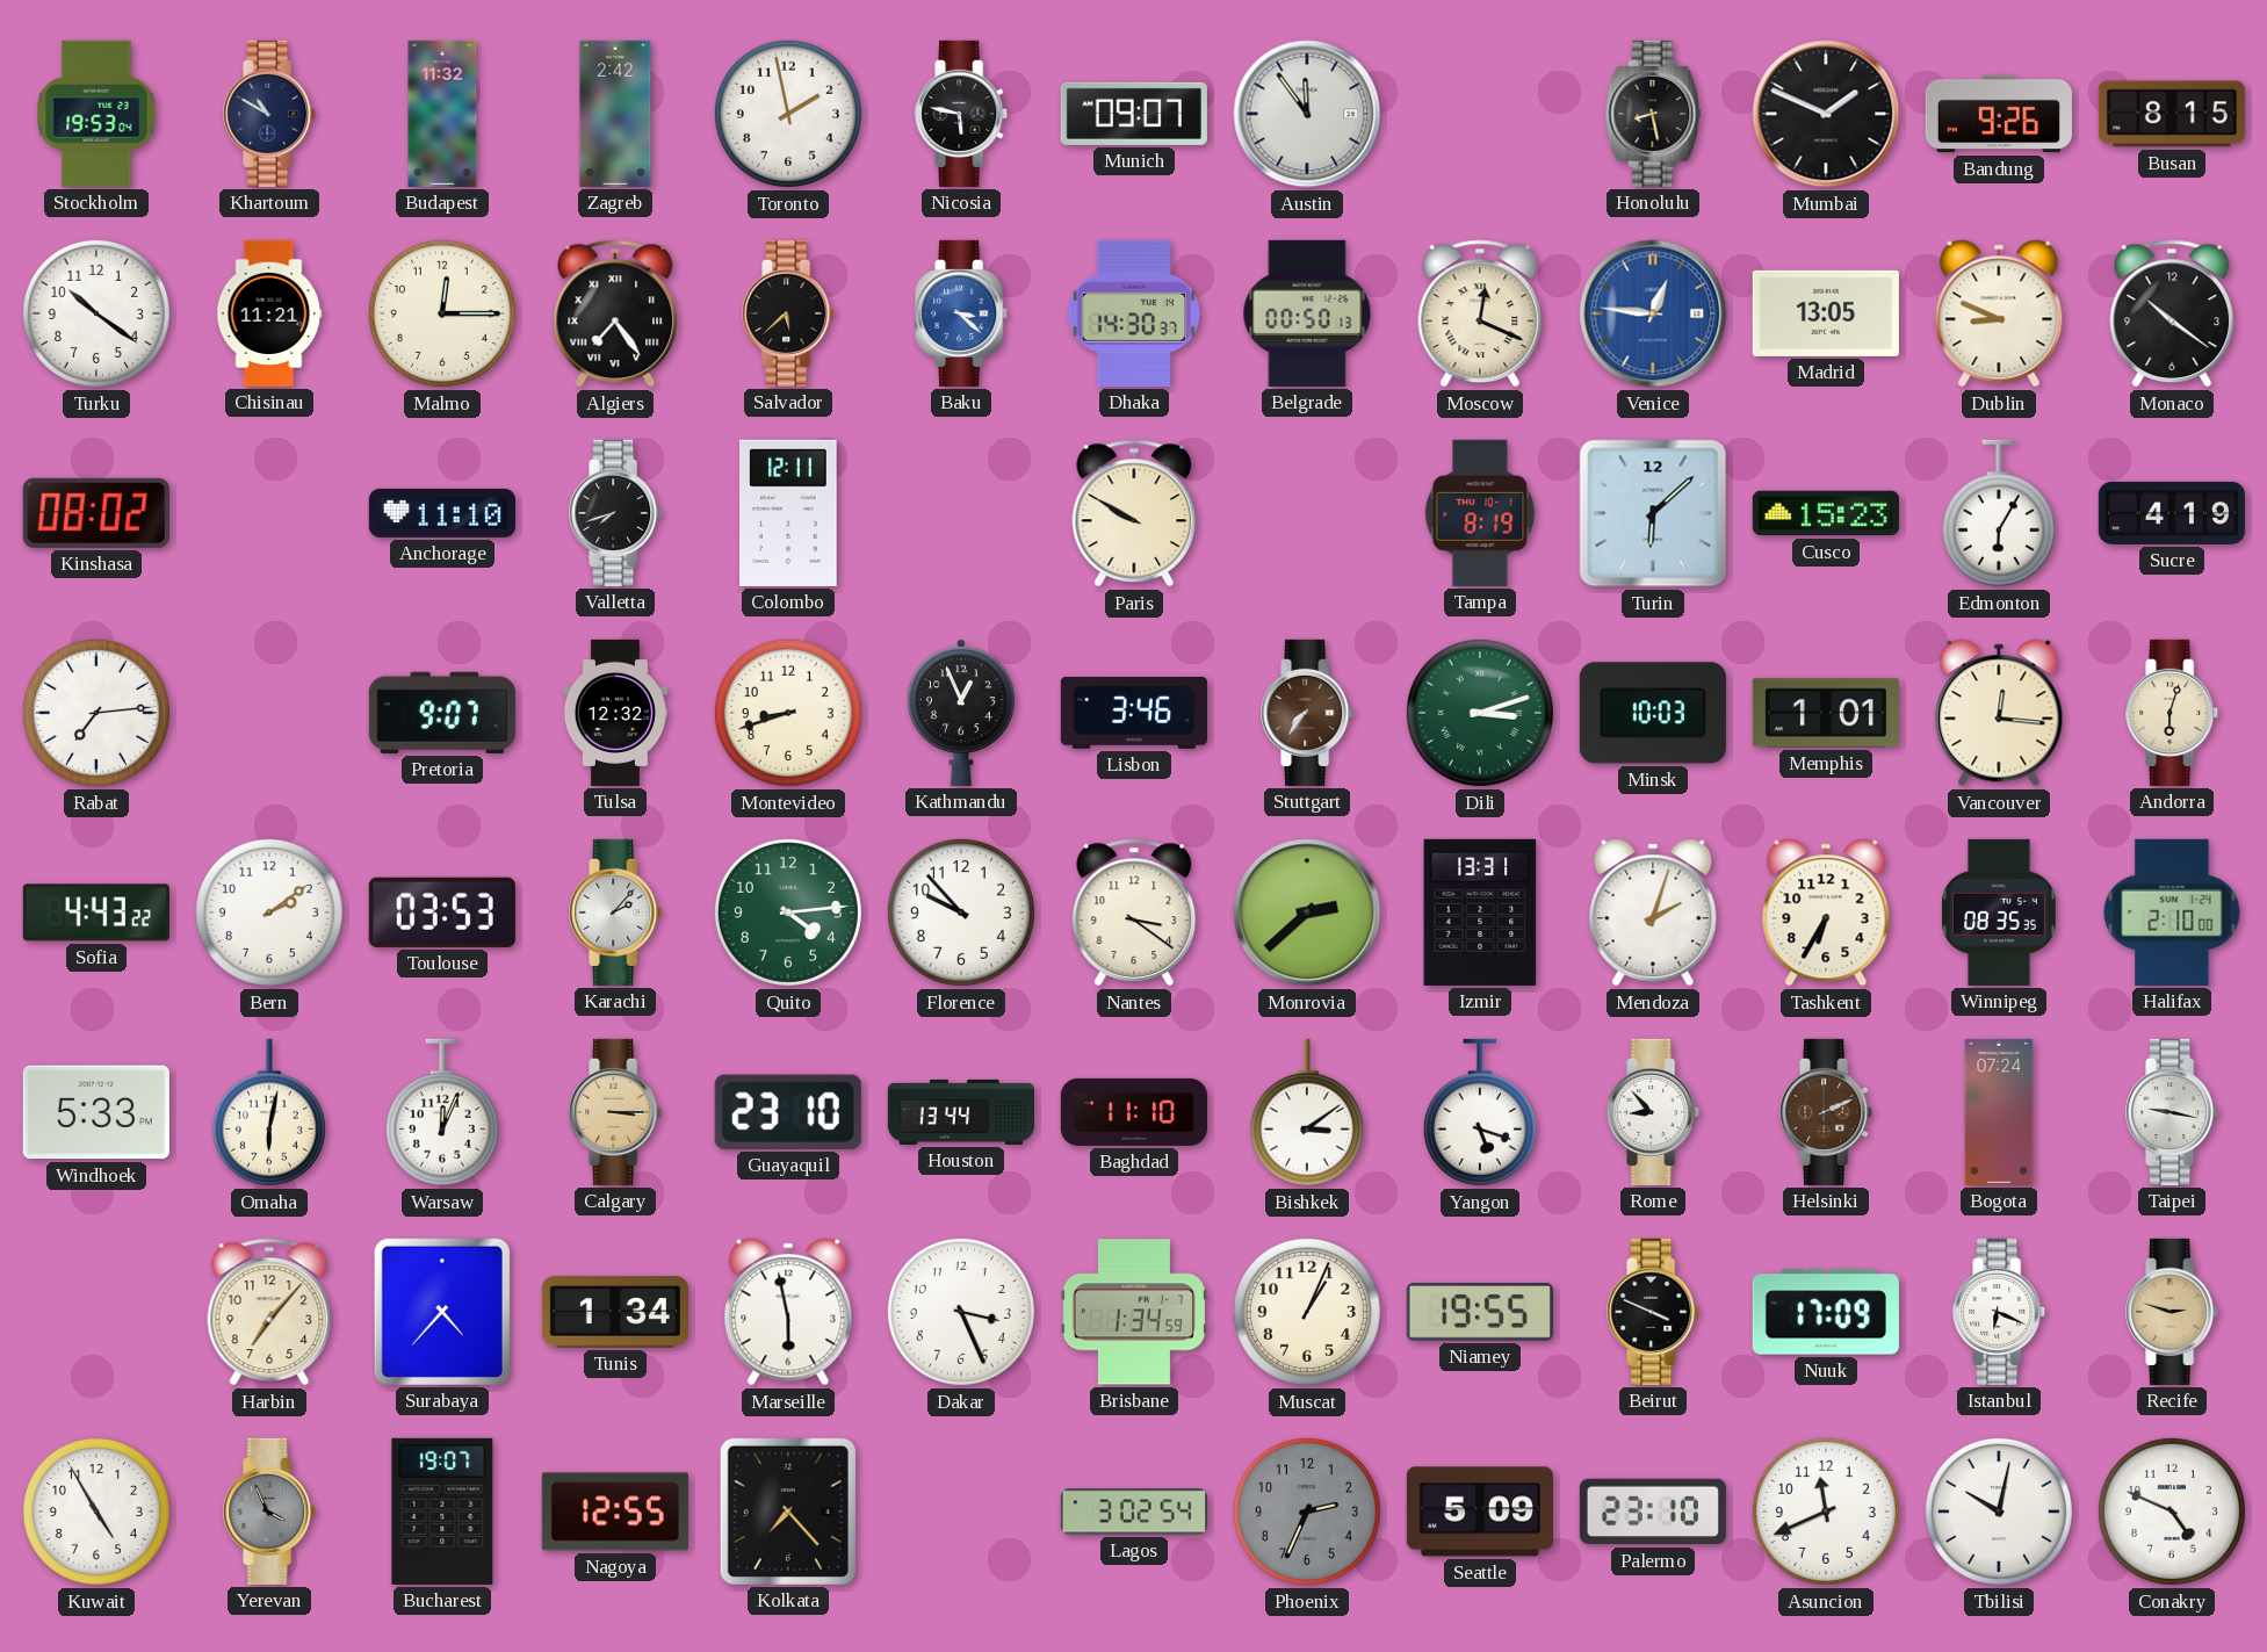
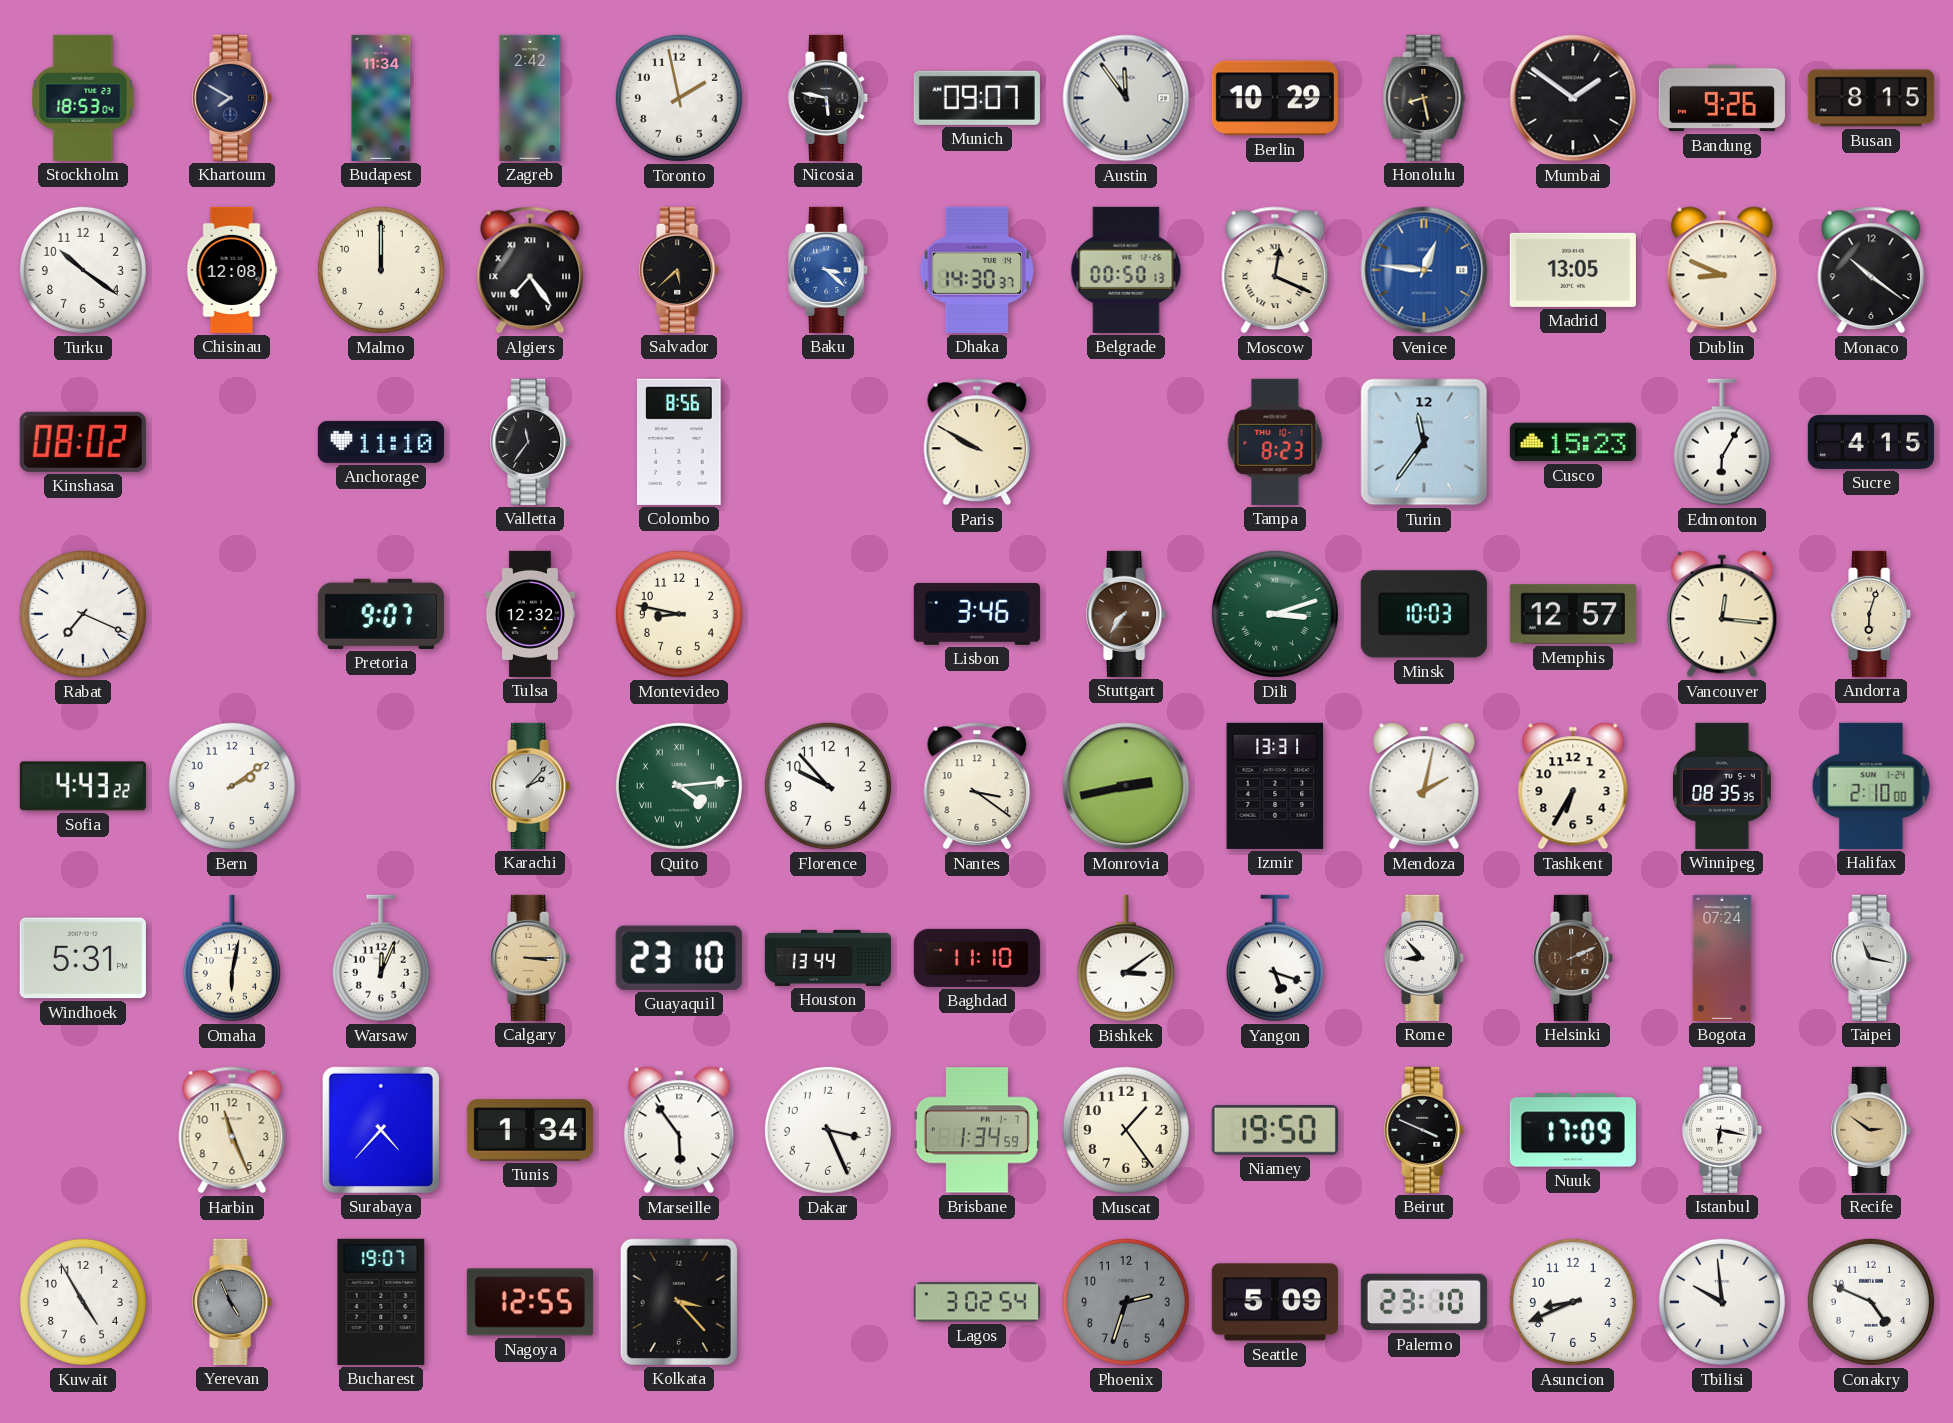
Stockholm: 19:53 -> 18:53 (83, 98)
Khartoum: 10:50 -> 7:50 (233, 98)
Budapest: 11:32 -> 11:34 (381, 98)
Berlin: none -> 10:29 (1275, 98)
Mumbai: 1:49 -> 1:51 (1573, 98)
Chisinau: 11:21 -> 12:08 (232, 270)
Malmo: 12:15 -> 12:00 (381, 270)
Valletta: 7:42 -> 11:36 (531, 442)
Colombo: 12:11 -> 8:56 (680, 442)
Tampa: 8:19 -> 8:23 (1275, 442)
Turin: 6:08 -> 11:36 (1424, 442)
Sucre: 4:19 -> 4:15 (1871, 442)
Rabat: 7:14 -> 7:19 (83, 614)
Montevideo: 8:42 -> 8:47 (679, 614)
Kathmandu: 12:56 -> none (962, 713)
Memphis: 1:01 -> 12:57 (1573, 614)
Toulouse: 03:53 -> none (442, 912)
Quito numerals: Arabic -> Roman (679, 786)
Monrovia: 2:38 -> 2:43 (1126, 786)
Mendoza: 2:03 -> 2:02 (1424, 786)
Windhoek: 5:33 -> 5:31 (83, 958)
Taipei: 9:17 -> 11:17 (1872, 958)
Harbin: 7:07 -> 11:26 (232, 1130)
Marseille: 5:58 -> 5:54 (679, 1130)
Muscat: 1:04 -> 1:24 (1126, 1130)
Niamey: 19:55 -> 19:50 (1275, 1131)
Istanbul: 6:19 -> 6:17 (1723, 1130)
Recife: 2:48 -> 2:51 (1872, 1130)
Yerevan: 3:56 -> 4:56 (233, 1302)
Kolkata: 7:23 -> 3:23 (679, 1302)
Phoenix: 2:34 -> 2:33 (1126, 1302)
Asuncion: 11:41 -> 8:41 (1573, 1302)
Tbilisi: 10:02 -> 9:59 (1722, 1302)
